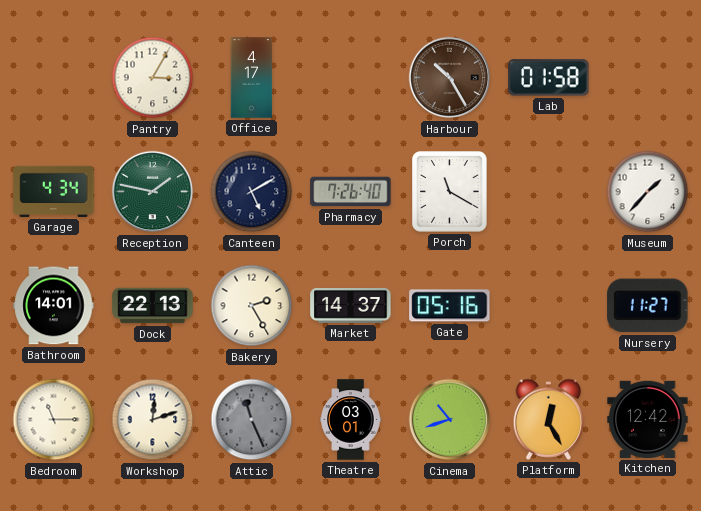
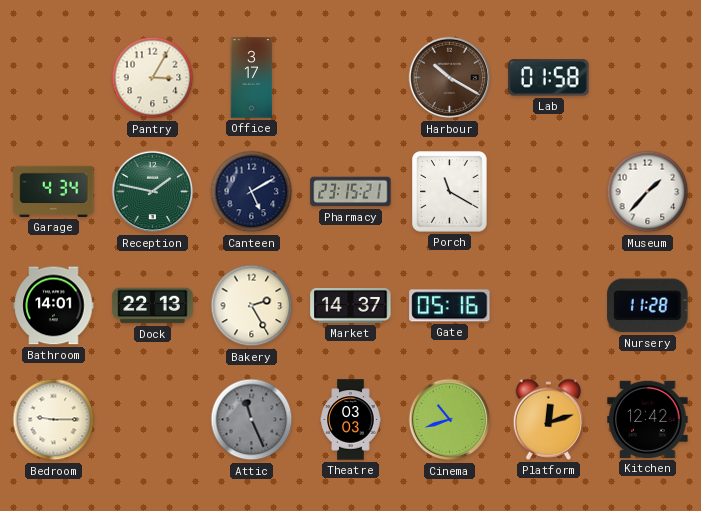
Office: 4:17 -> 3:17 (252, 78)
Harbour: 10:25 -> 10:20 (450, 78)
Pharmacy: 7:26 -> 23:15 (351, 192)
Nursery: 11:27 -> 11:28 (648, 306)
Bedroom: 11:15 -> 9:15 (54, 420)
Workshop: 12:12 -> none (153, 420)
Theatre: 03:01 -> 03:03 (351, 420)
Platform: 12:25 -> 12:12 (549, 419)
